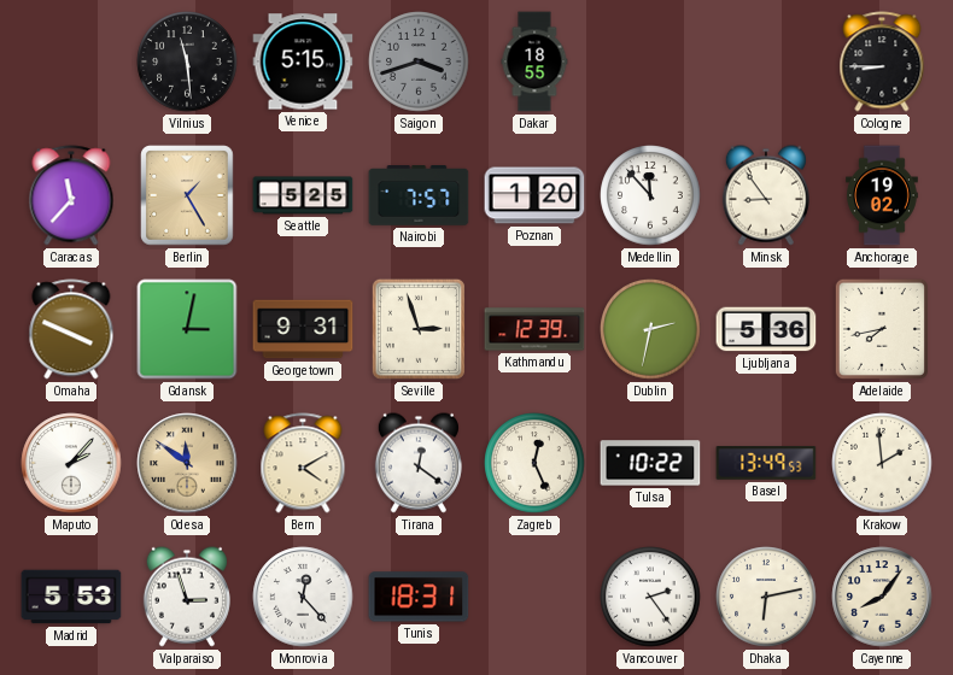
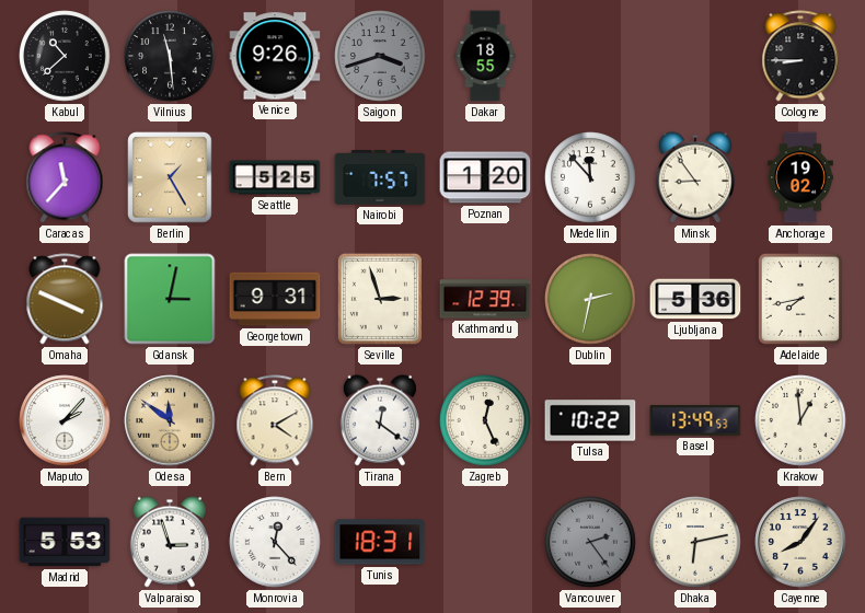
Kabul: none -> 10:38 (65, 56)
Venice: 5:15 -> 9:26 (275, 56)
Krakow: 1:59 -> 12:59 (800, 420)
Vancouver dial: white -> grey (590, 542)
